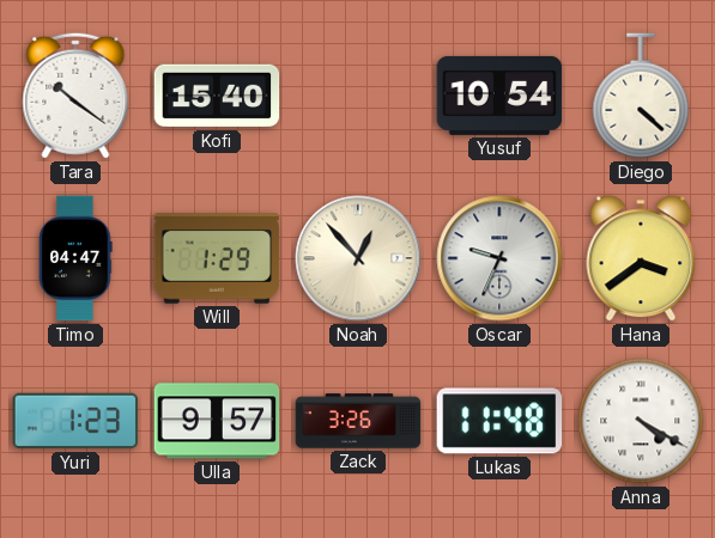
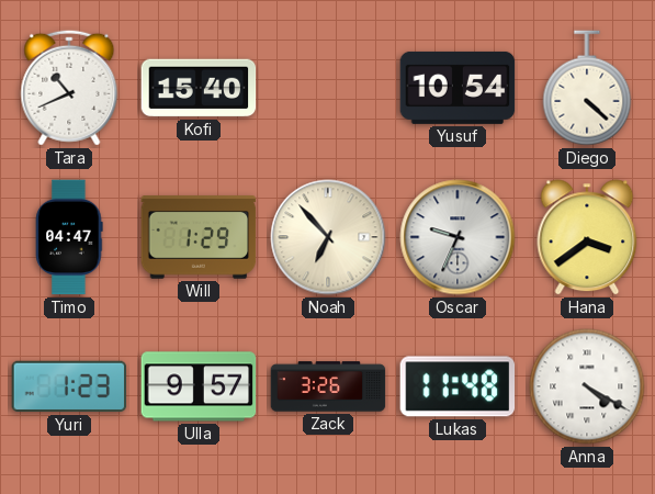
Tara: 10:21 -> 10:41 (69, 88)
Noah: 12:53 -> 6:53 (328, 237)
